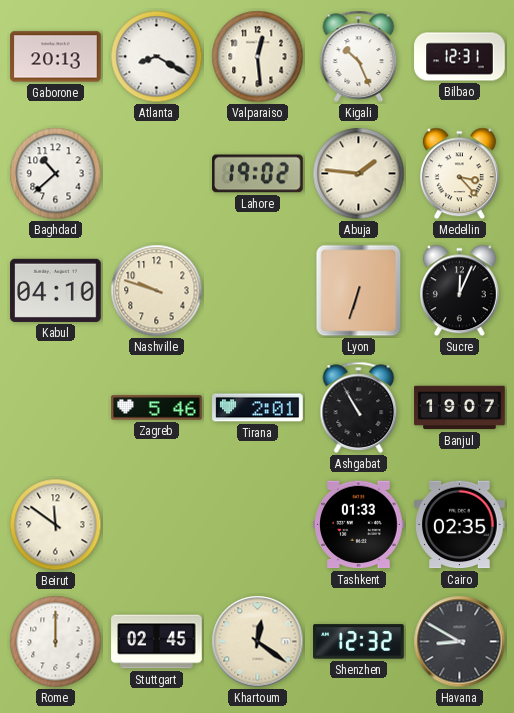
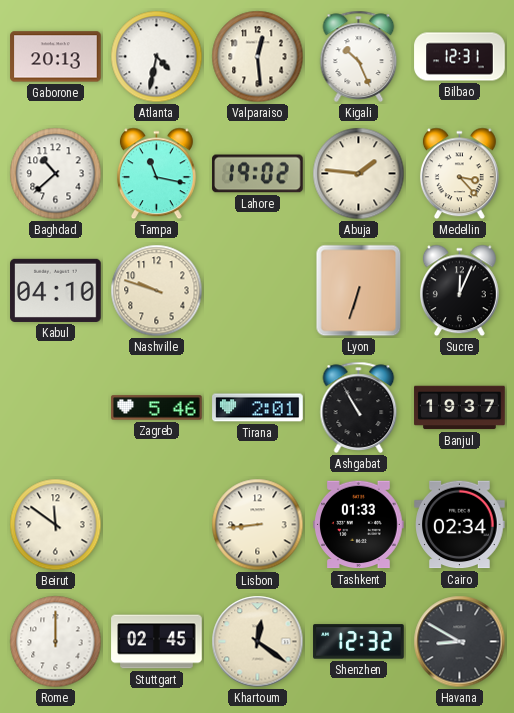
Atlanta: 8:20 -> 4:32 (157, 57)
Tampa: none -> 11:17 (156, 174)
Banjul: 19:07 -> 19:37 (460, 408)
Lisbon: none -> 8:44 (258, 525)
Cairo: 02:35 -> 02:34 (460, 525)
